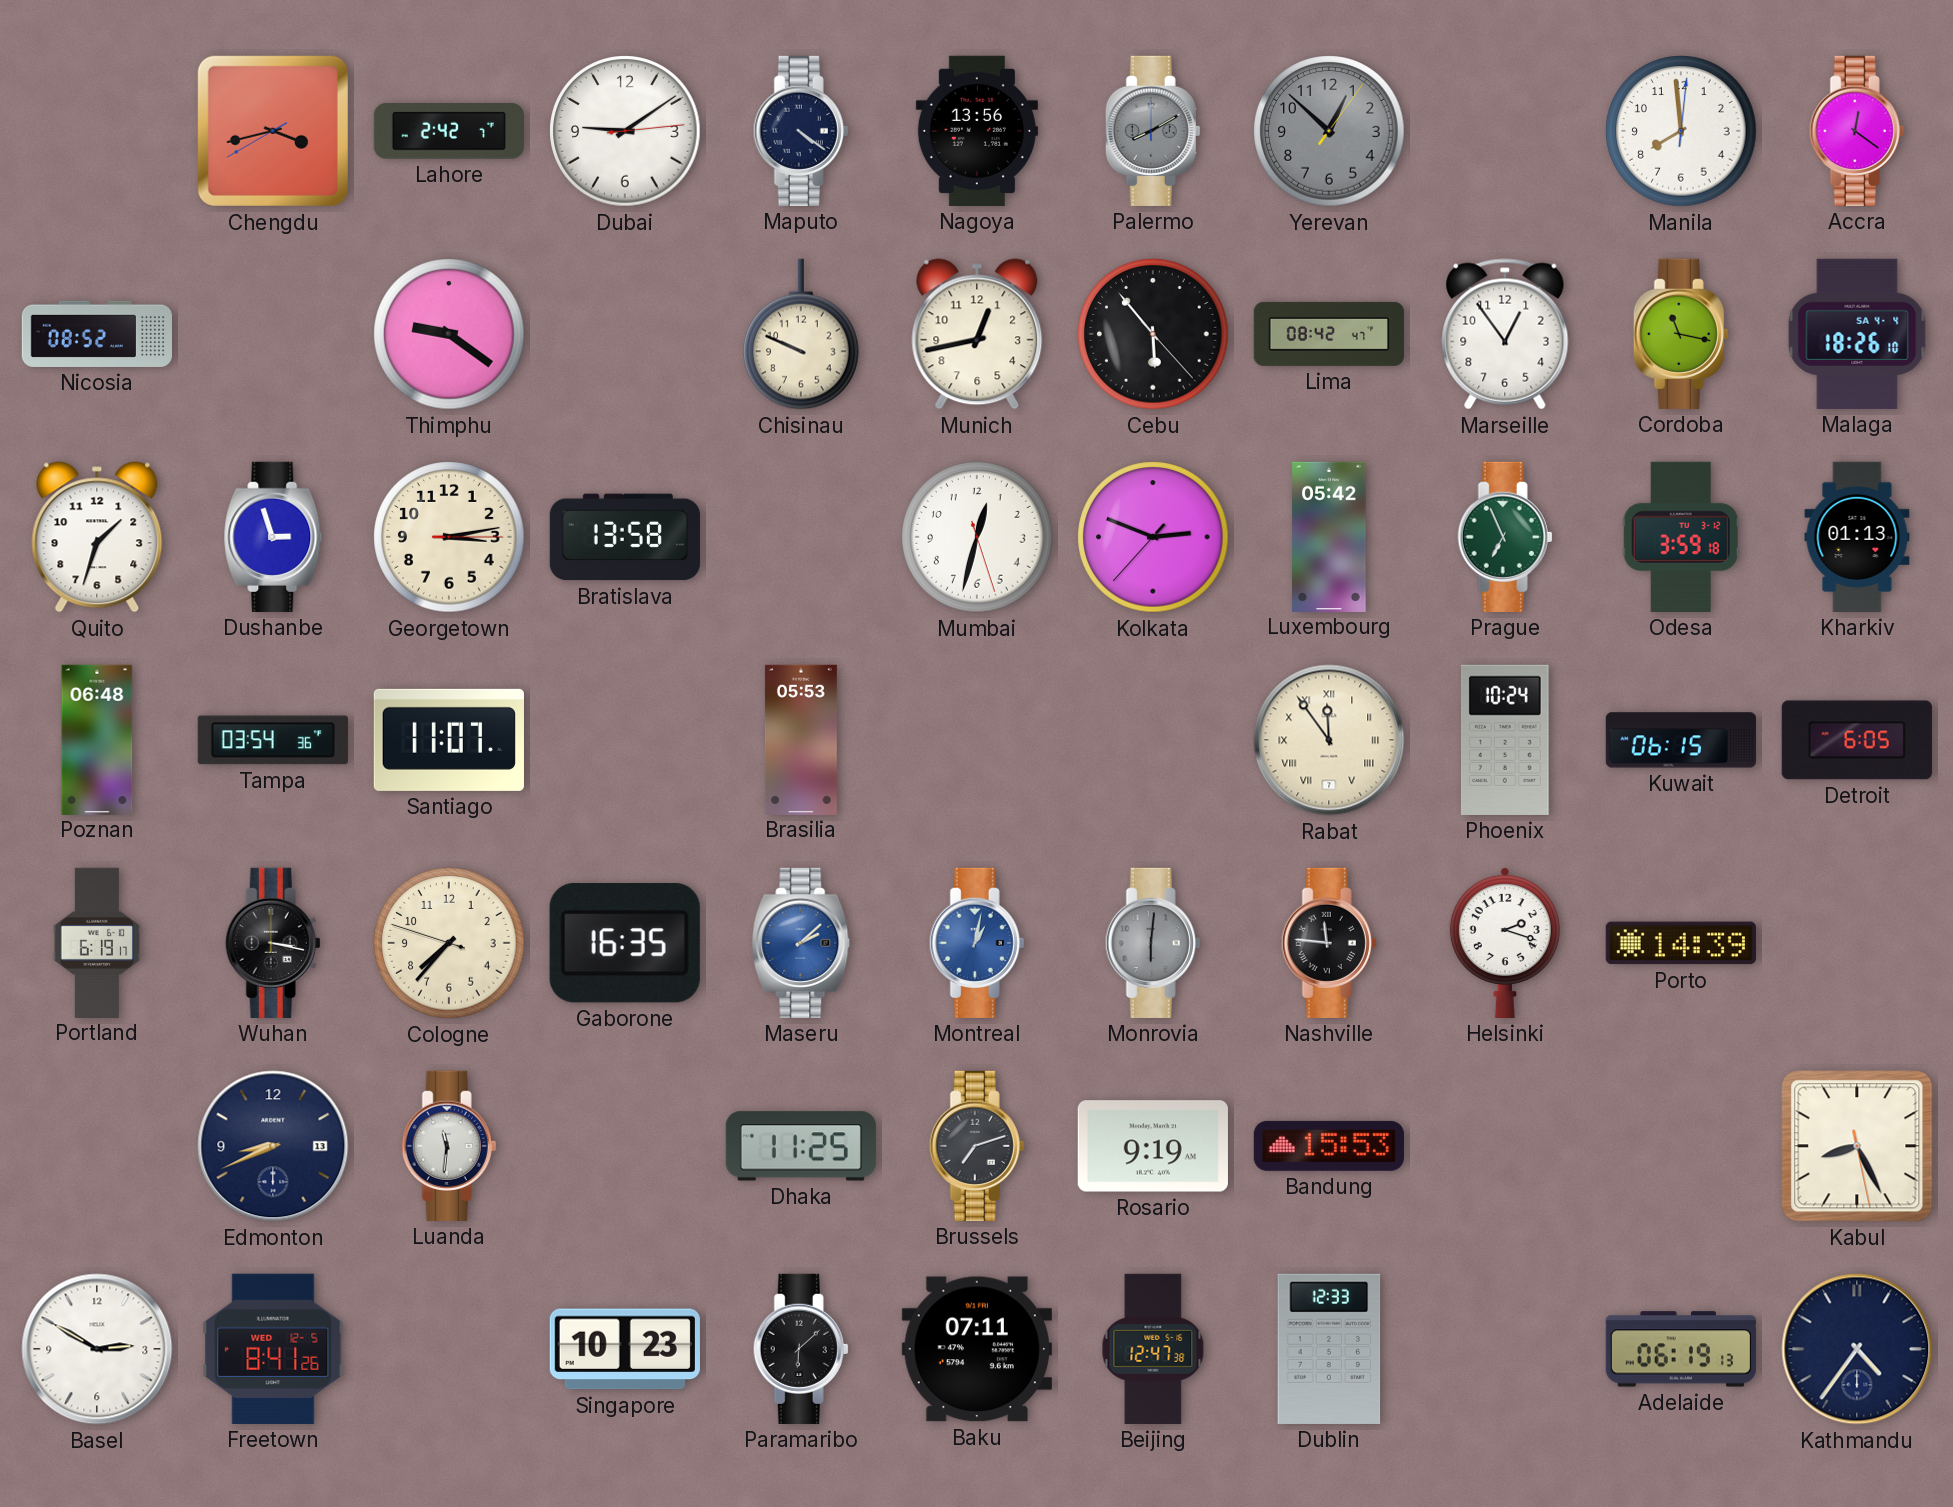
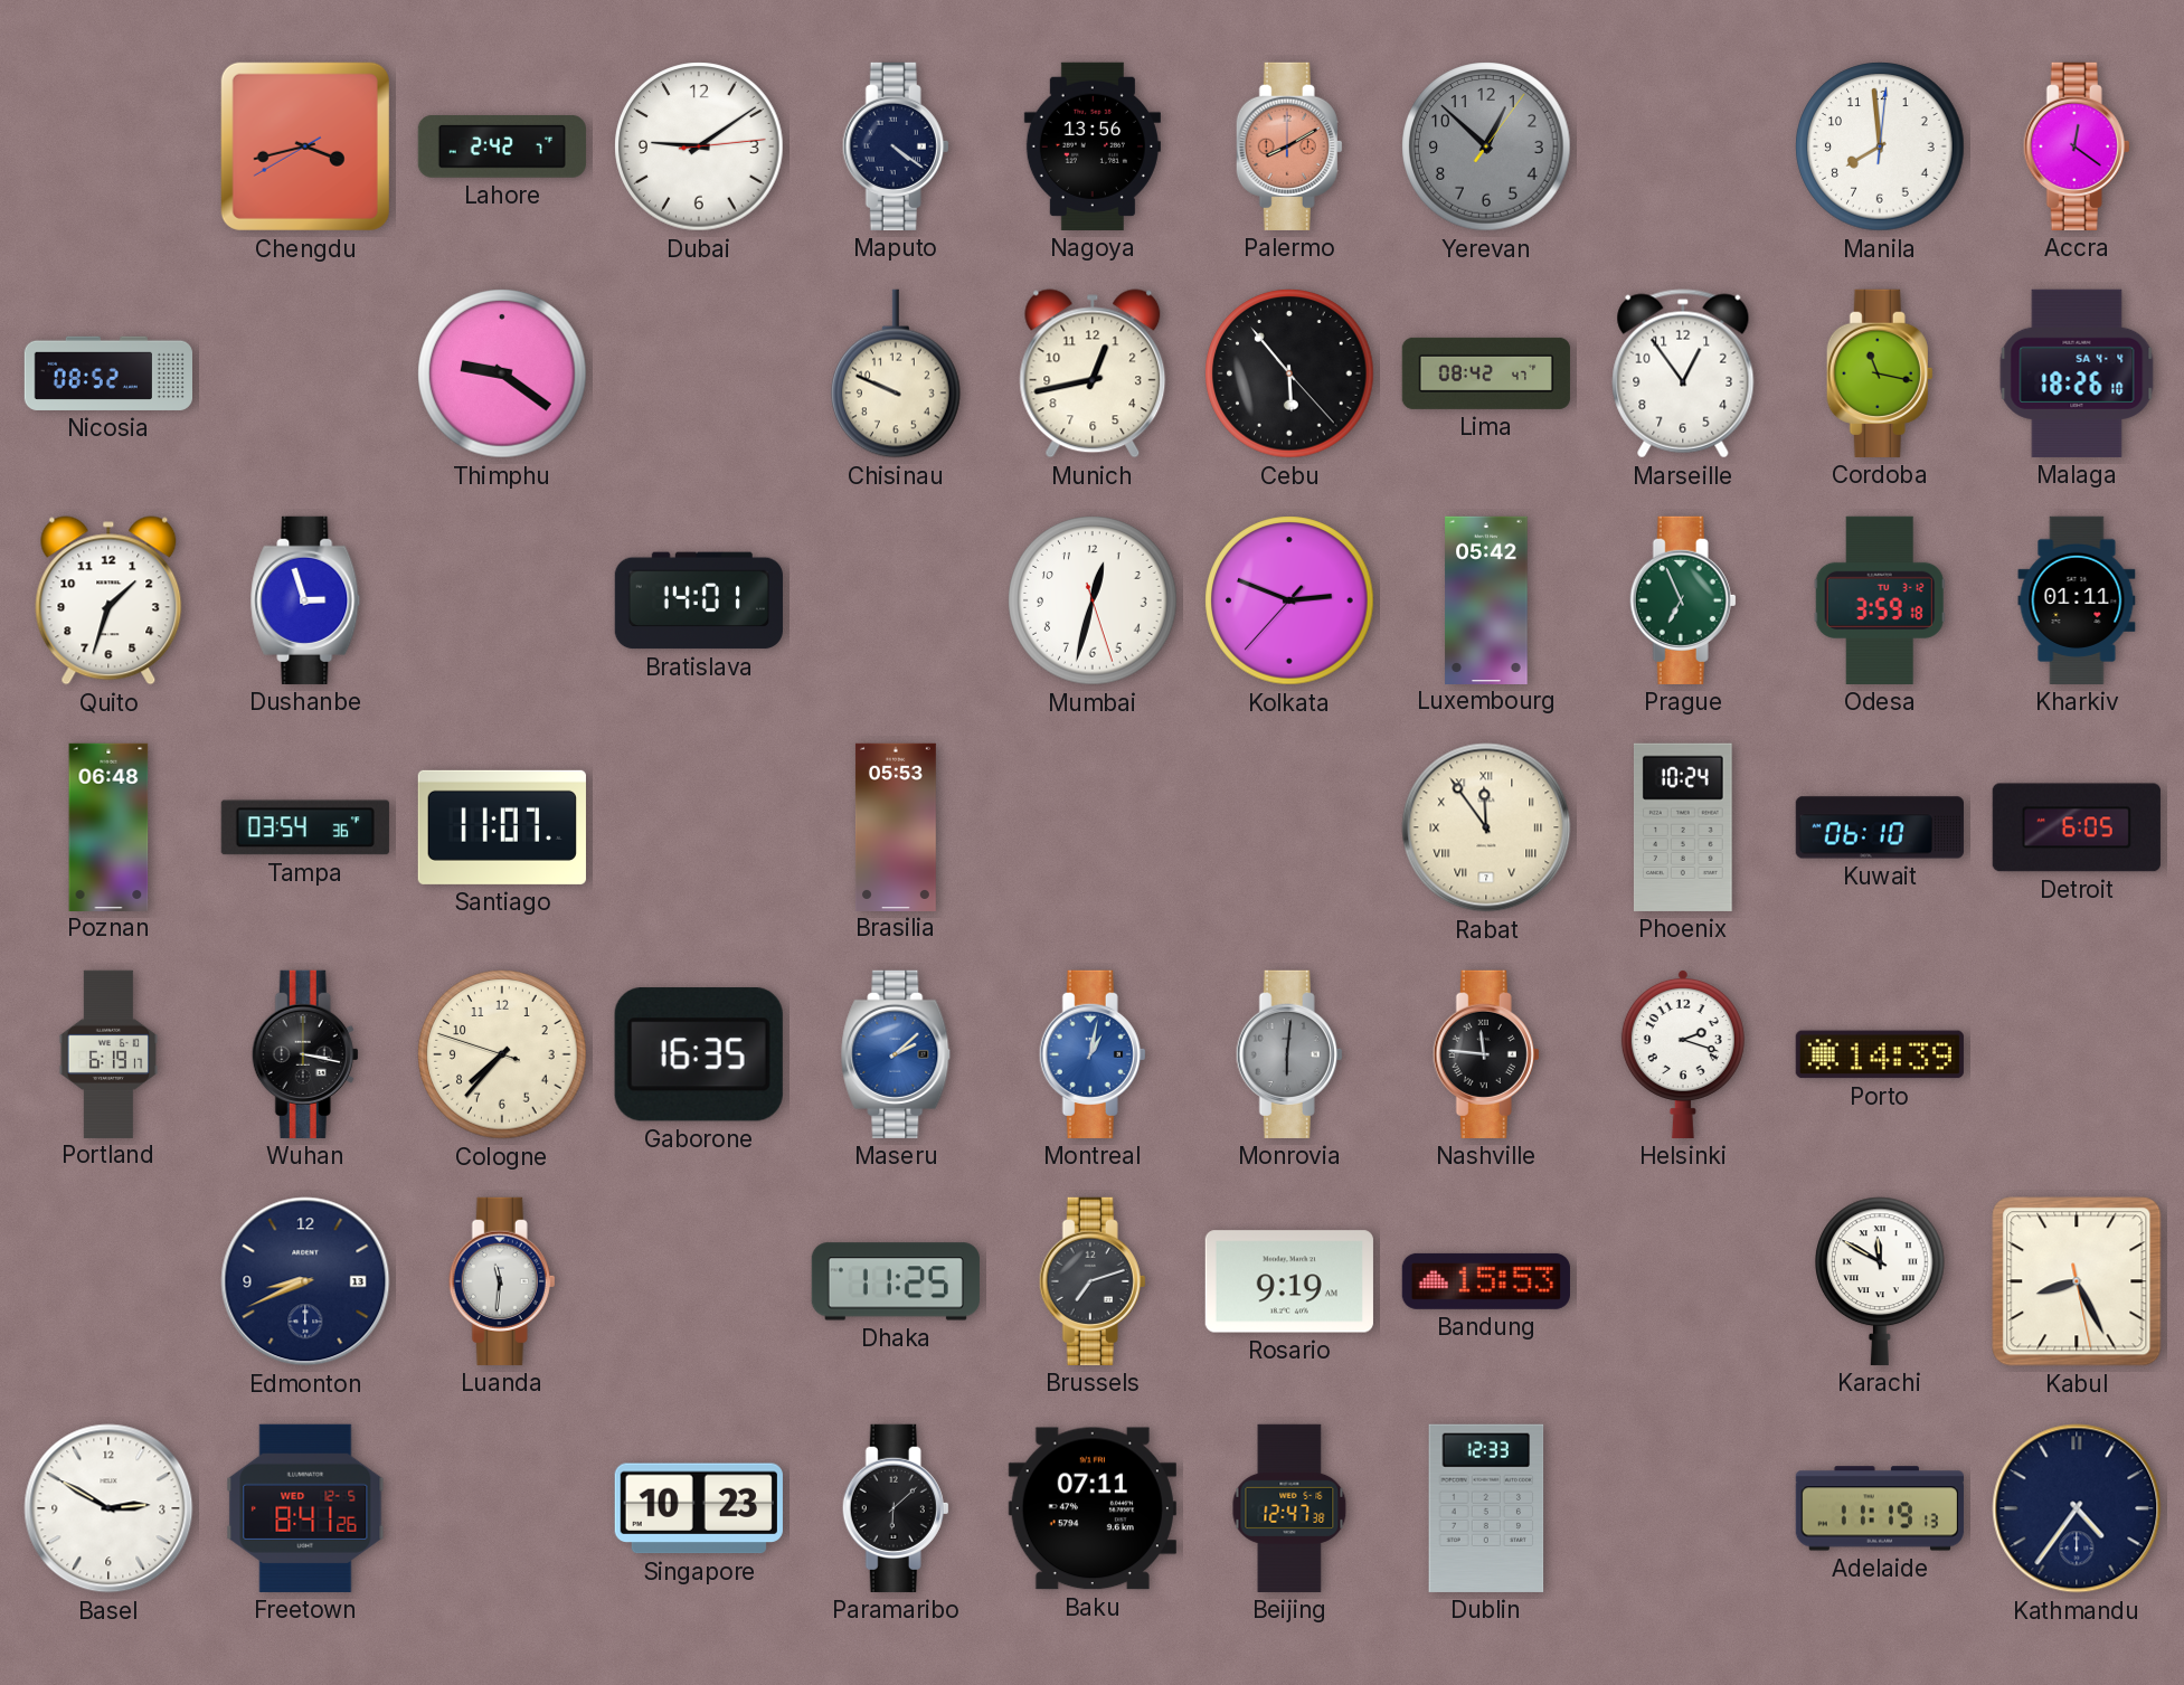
Palermo dial: grey -> salmon (1289, 146)
Georgetown: 3:13 -> none (449, 537)
Bratislava: 13:58 -> 14:01 (699, 600)
Kharkiv: 01:13 -> 01:11 (2077, 600)
Kuwait: 06:15 -> 06:10 (1880, 827)
Karachi: none -> 11:50 (1881, 1281)
Adelaide: 06:19 -> 11:19 (1880, 1508)
